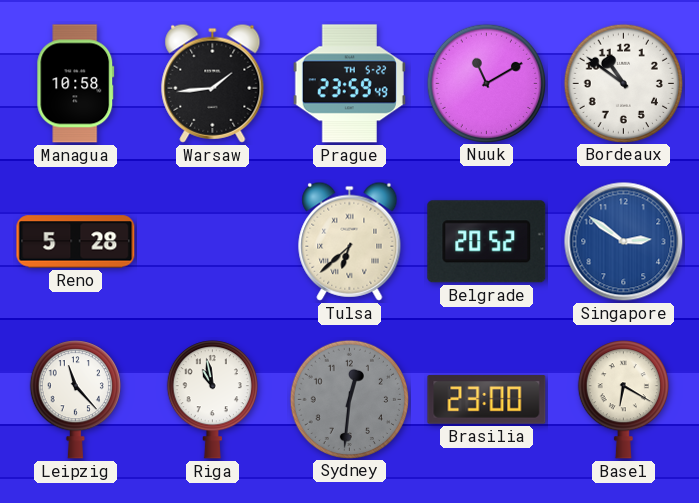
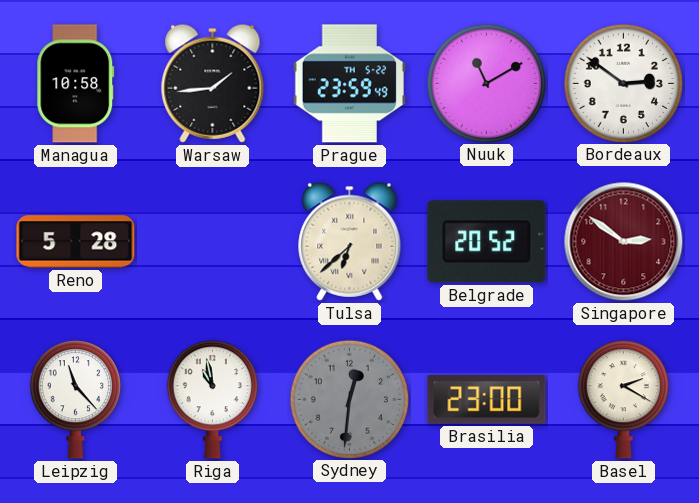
Bordeaux: 10:51 -> 2:51 (623, 83)
Singapore dial: blue -> burgundy (624, 242)
Basel: 6:20 -> 2:20 (623, 400)
